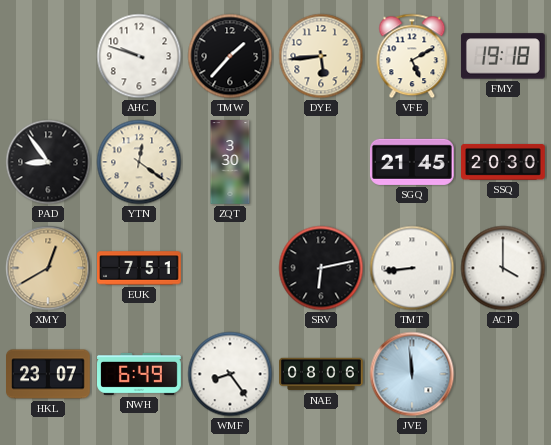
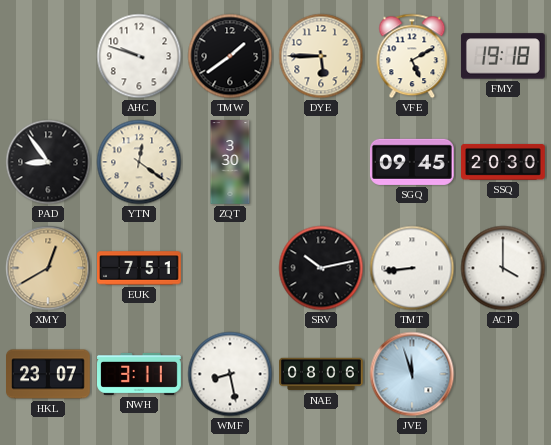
TMW: 1:37 -> 1:39 (230, 56)
DYE: 5:44 -> 5:45 (321, 56)
SGQ: 21:45 -> 09:45 (412, 162)
SRV: 6:13 -> 10:13 (321, 268)
NWH: 6:49 -> 3:11 (140, 374)
WMF: 8:24 -> 8:28 (230, 374)
JVE: 11:59 -> 11:57 (412, 374)
